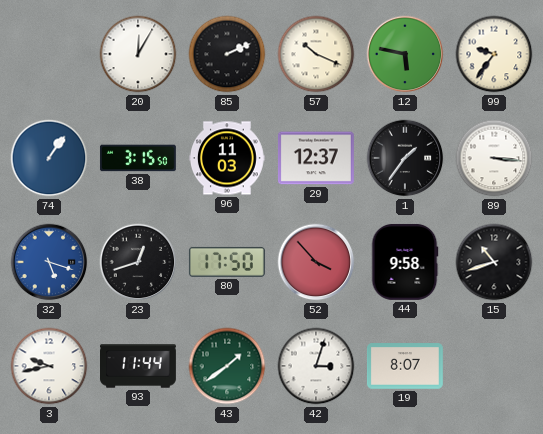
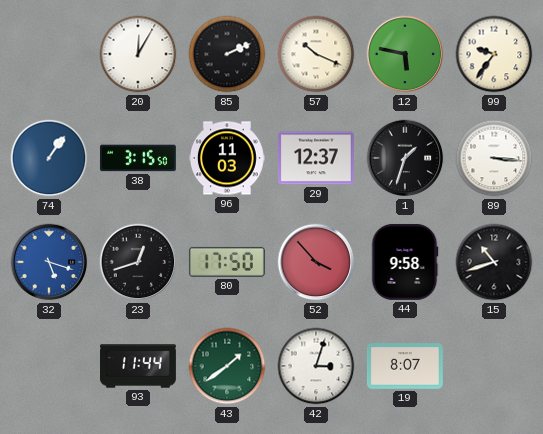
1: 1:36 -> 1:33 (405, 158)
3: 9:43 -> none (49, 366)
